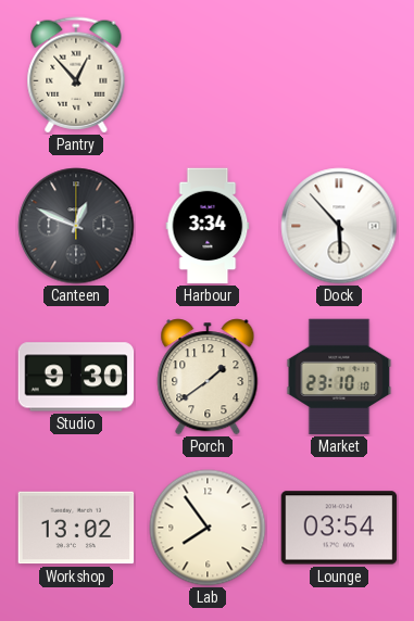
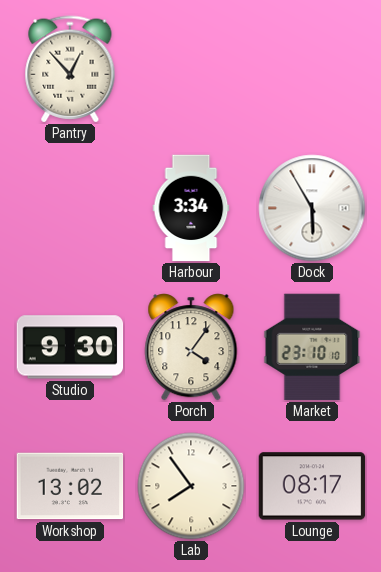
Canteen: 12:49 -> none (76, 226)
Dock: 5:53 -> 5:55 (312, 208)
Porch: 1:39 -> 4:06 (191, 347)
Lounge: 03:54 -> 08:17 (312, 486)
